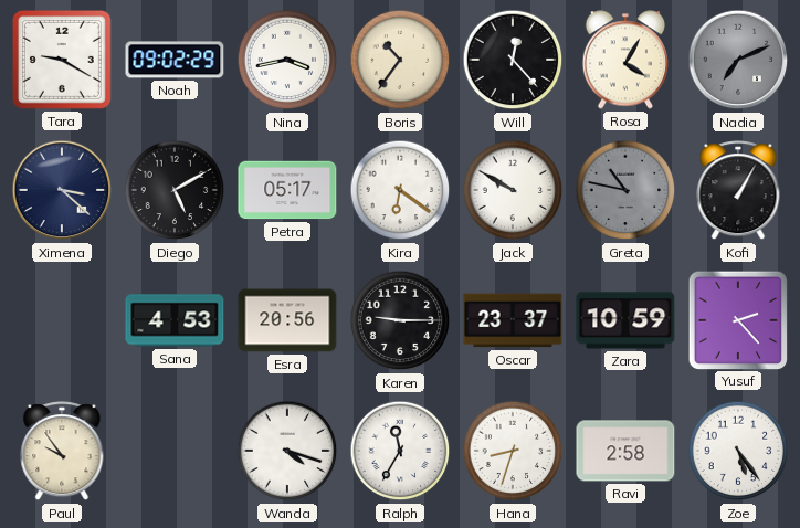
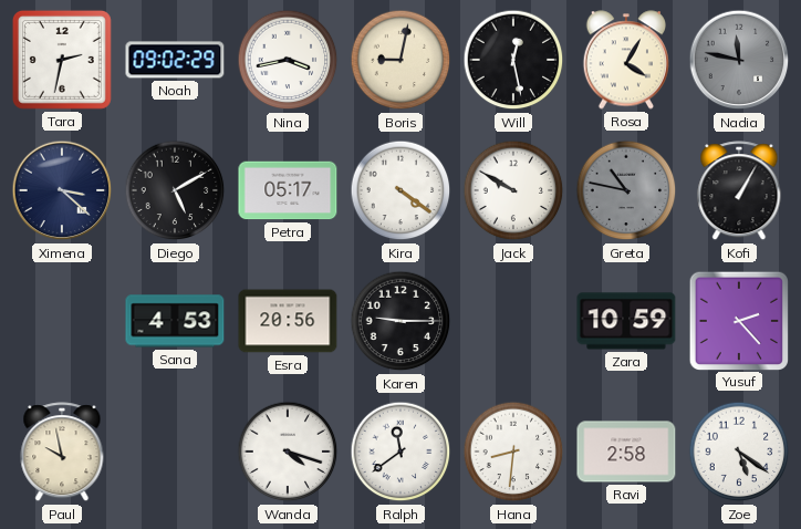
Tara: 9:20 -> 2:32 (62, 60)
Boris: 10:36 -> 9:02 (400, 60)
Will: 12:23 -> 12:28 (513, 60)
Nadia: 7:11 -> 11:47 (739, 60)
Kira: 6:21 -> 4:21 (400, 190)
Oscar: 23:37 -> none (513, 320)
Paul: 9:54 -> 9:58 (62, 453)
Ralph: 11:35 -> 11:39 (400, 452)
Hana: 8:33 -> 8:31 (513, 452)
Zoe: 5:24 -> 5:21 (739, 452)
